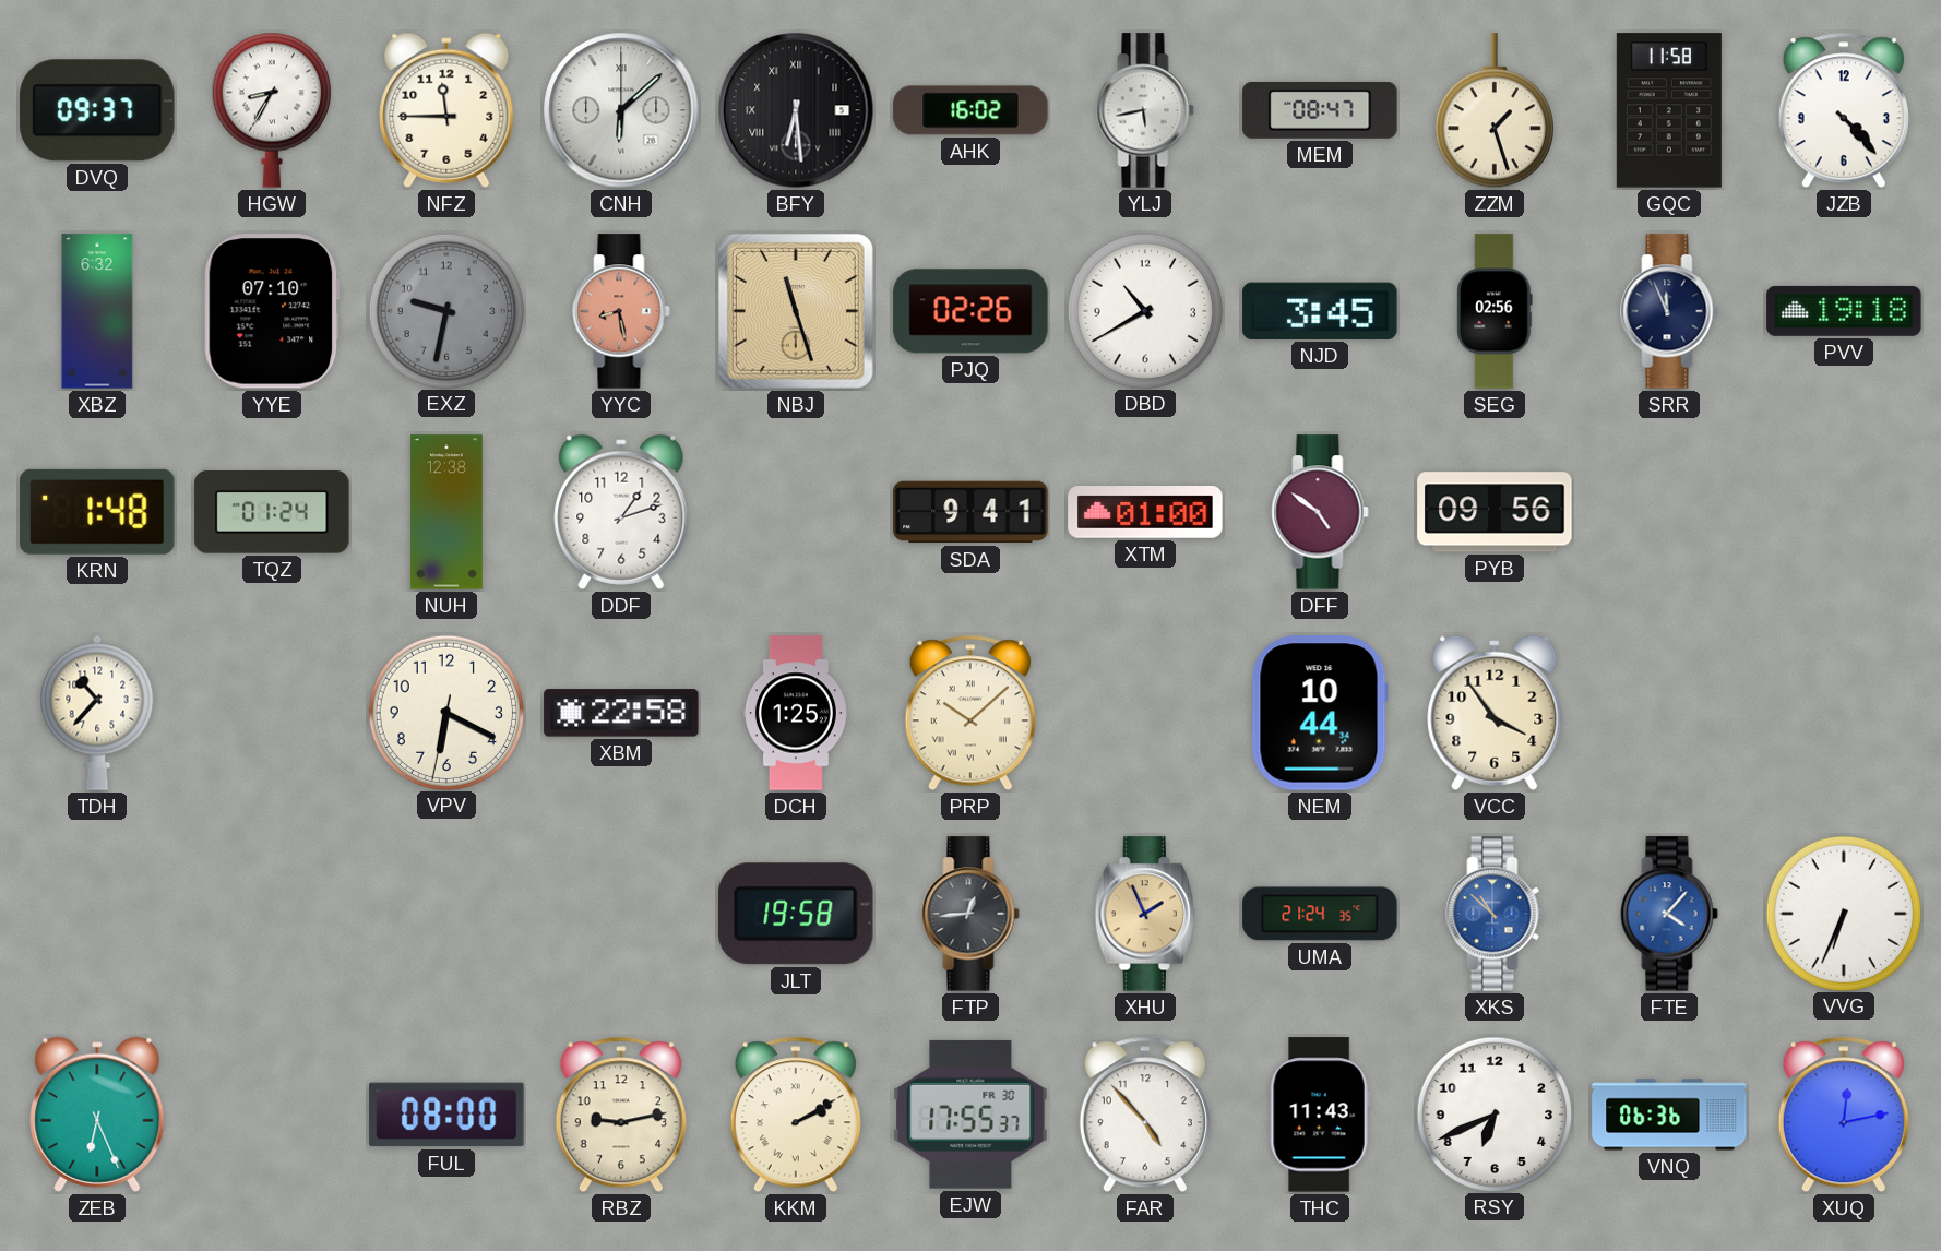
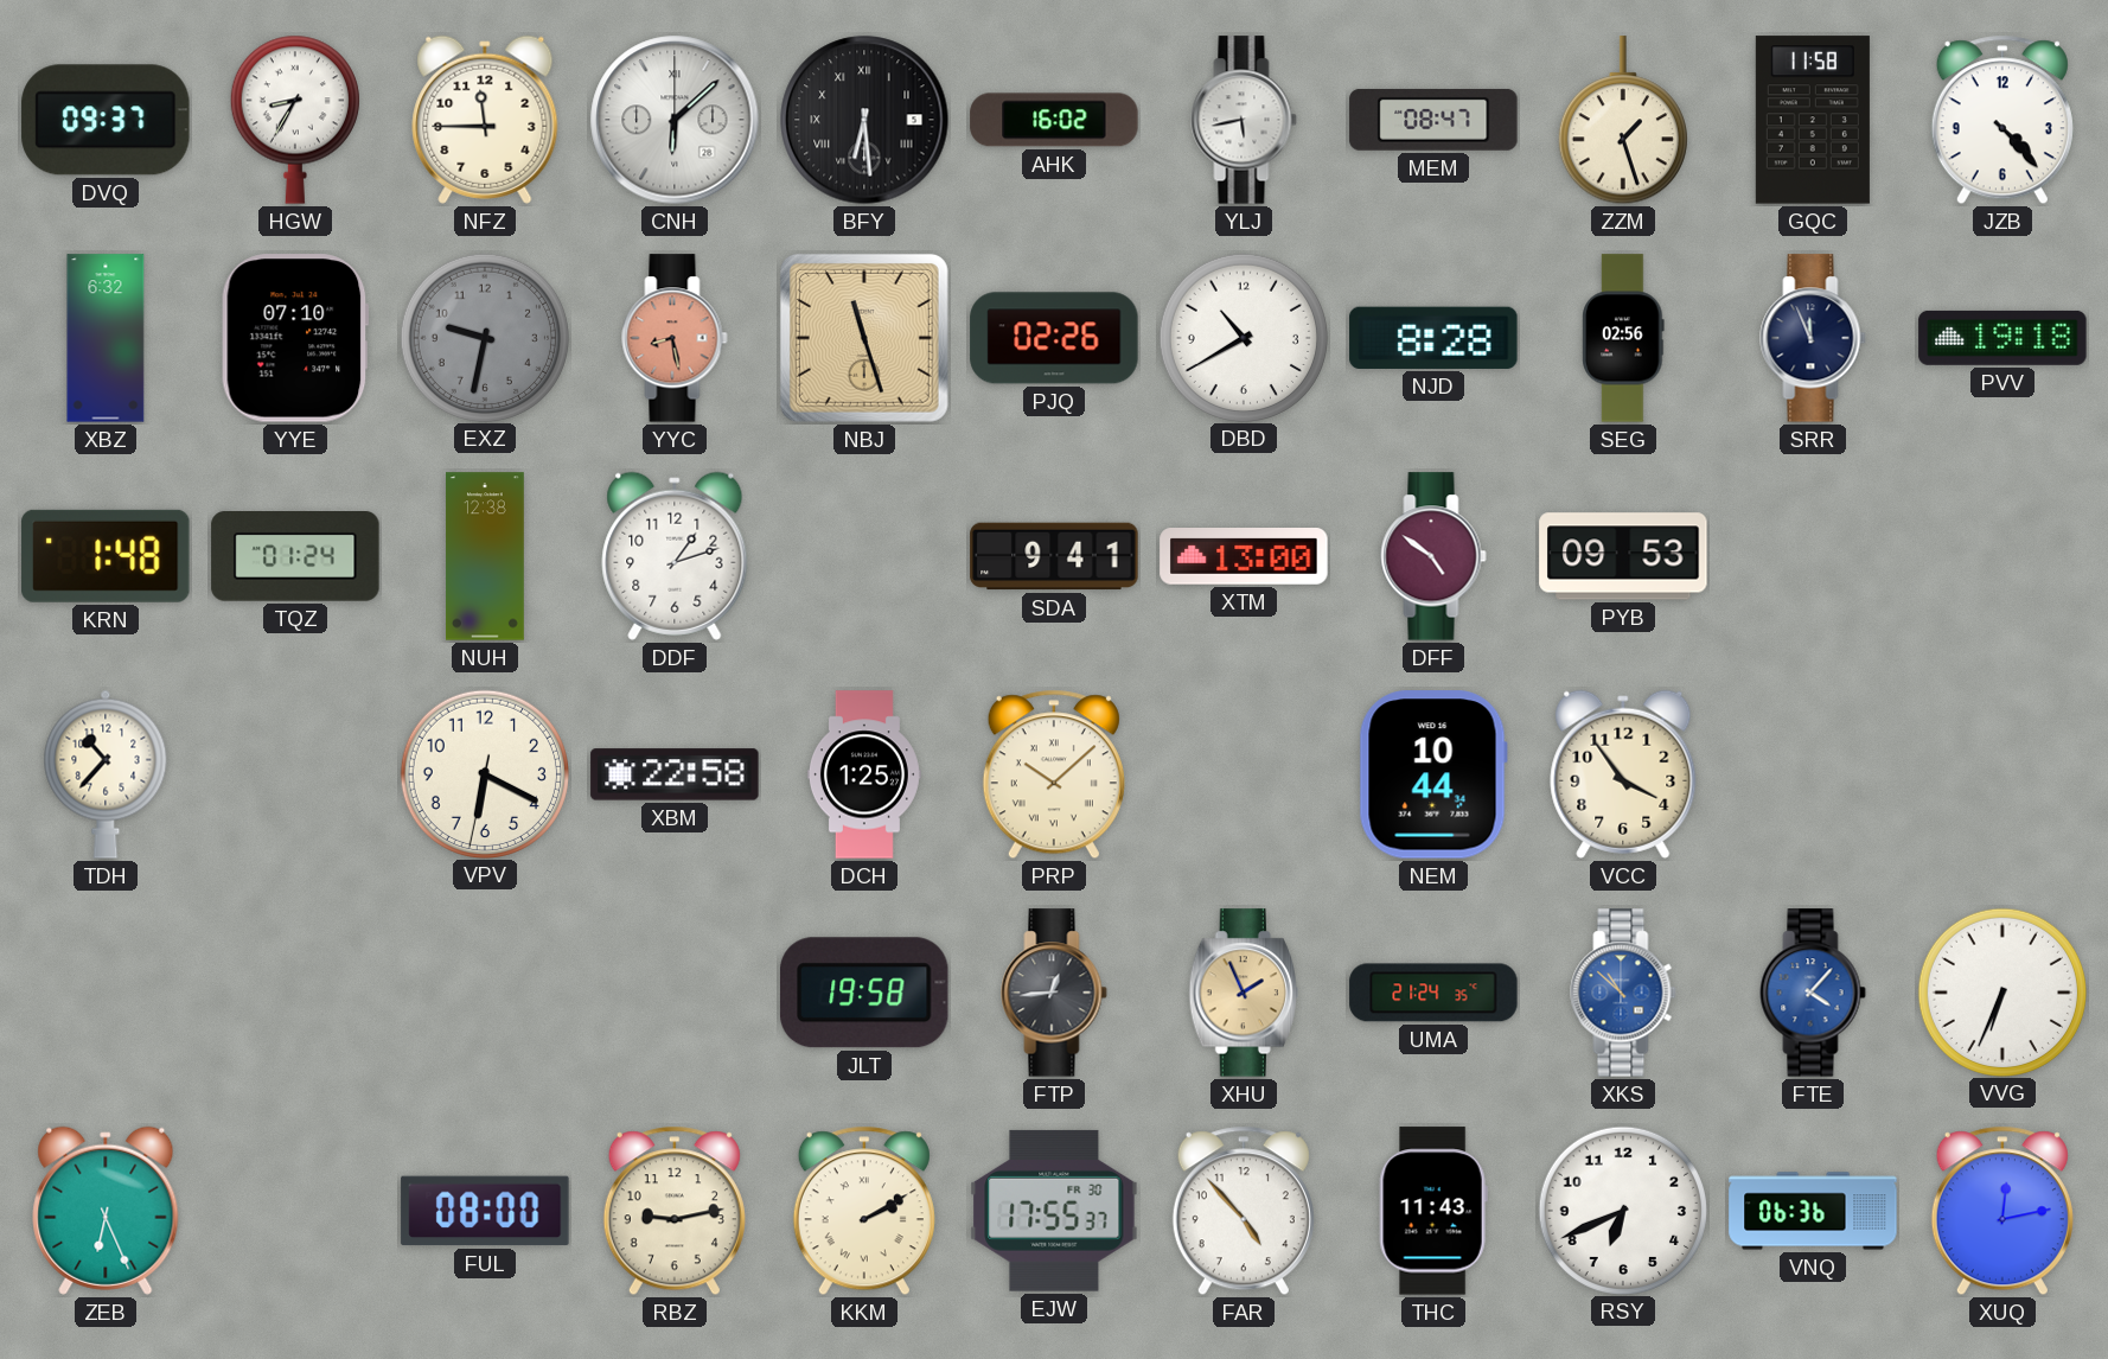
NJD: 3:45 -> 8:28 (1433, 338)
XTM: 01:00 -> 13:00 (1244, 556)
PYB: 09:56 -> 09:53 (1623, 556)
